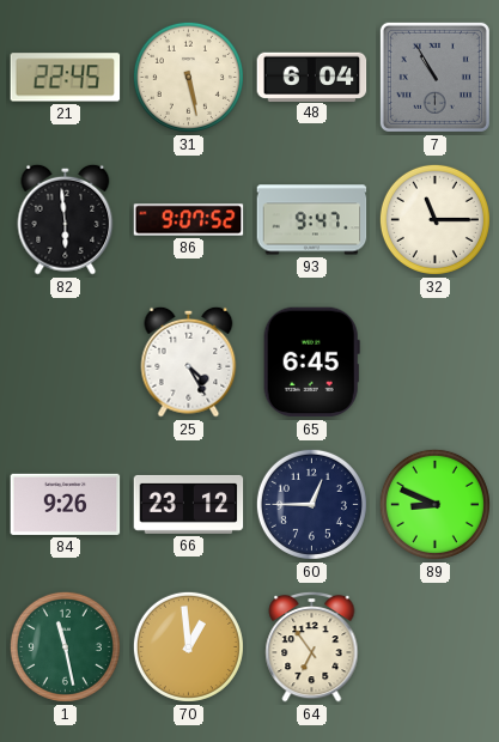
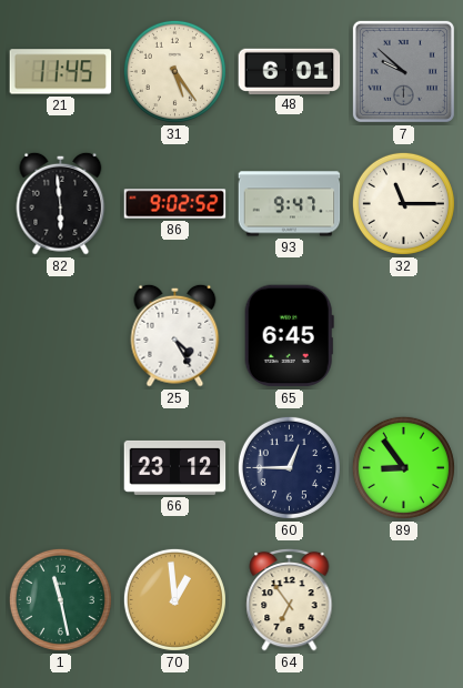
21: 22:45 -> 11:45 (61, 72)
31: 5:28 -> 5:24 (174, 71)
48: 6:04 -> 6:01 (290, 71)
7: 10:55 -> 9:52 (403, 71)
86: 9:07 -> 9:02 (175, 204)
84: 9:26 -> none (66, 504)
89: 8:49 -> 8:54 (403, 467)
